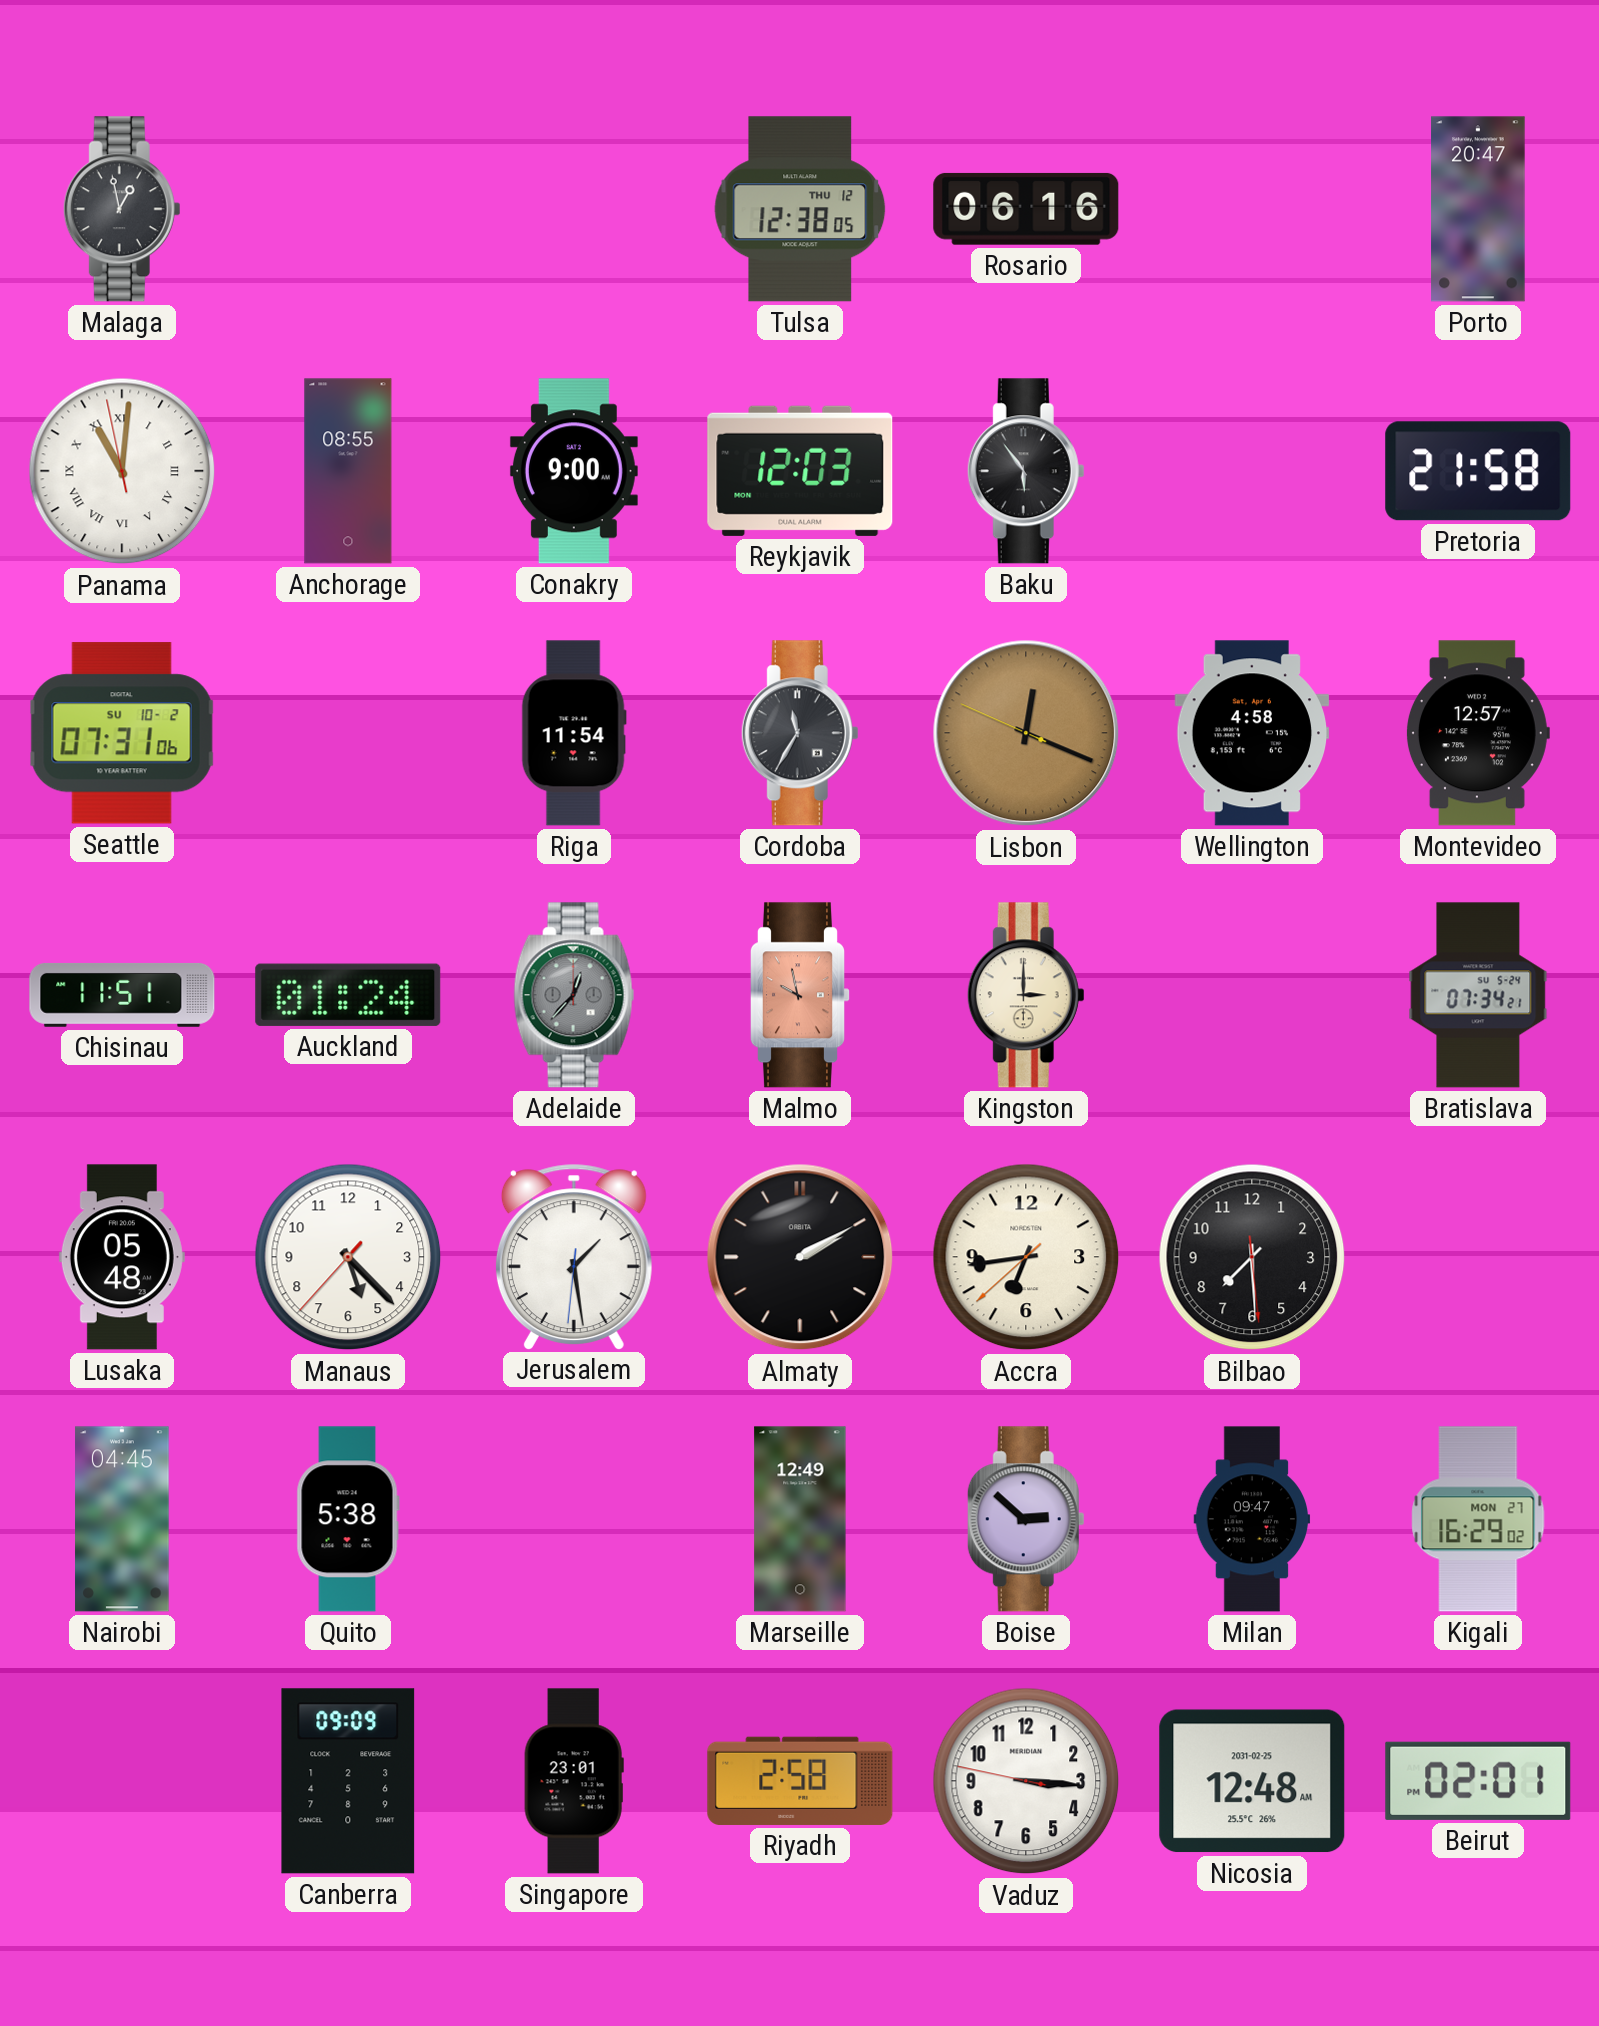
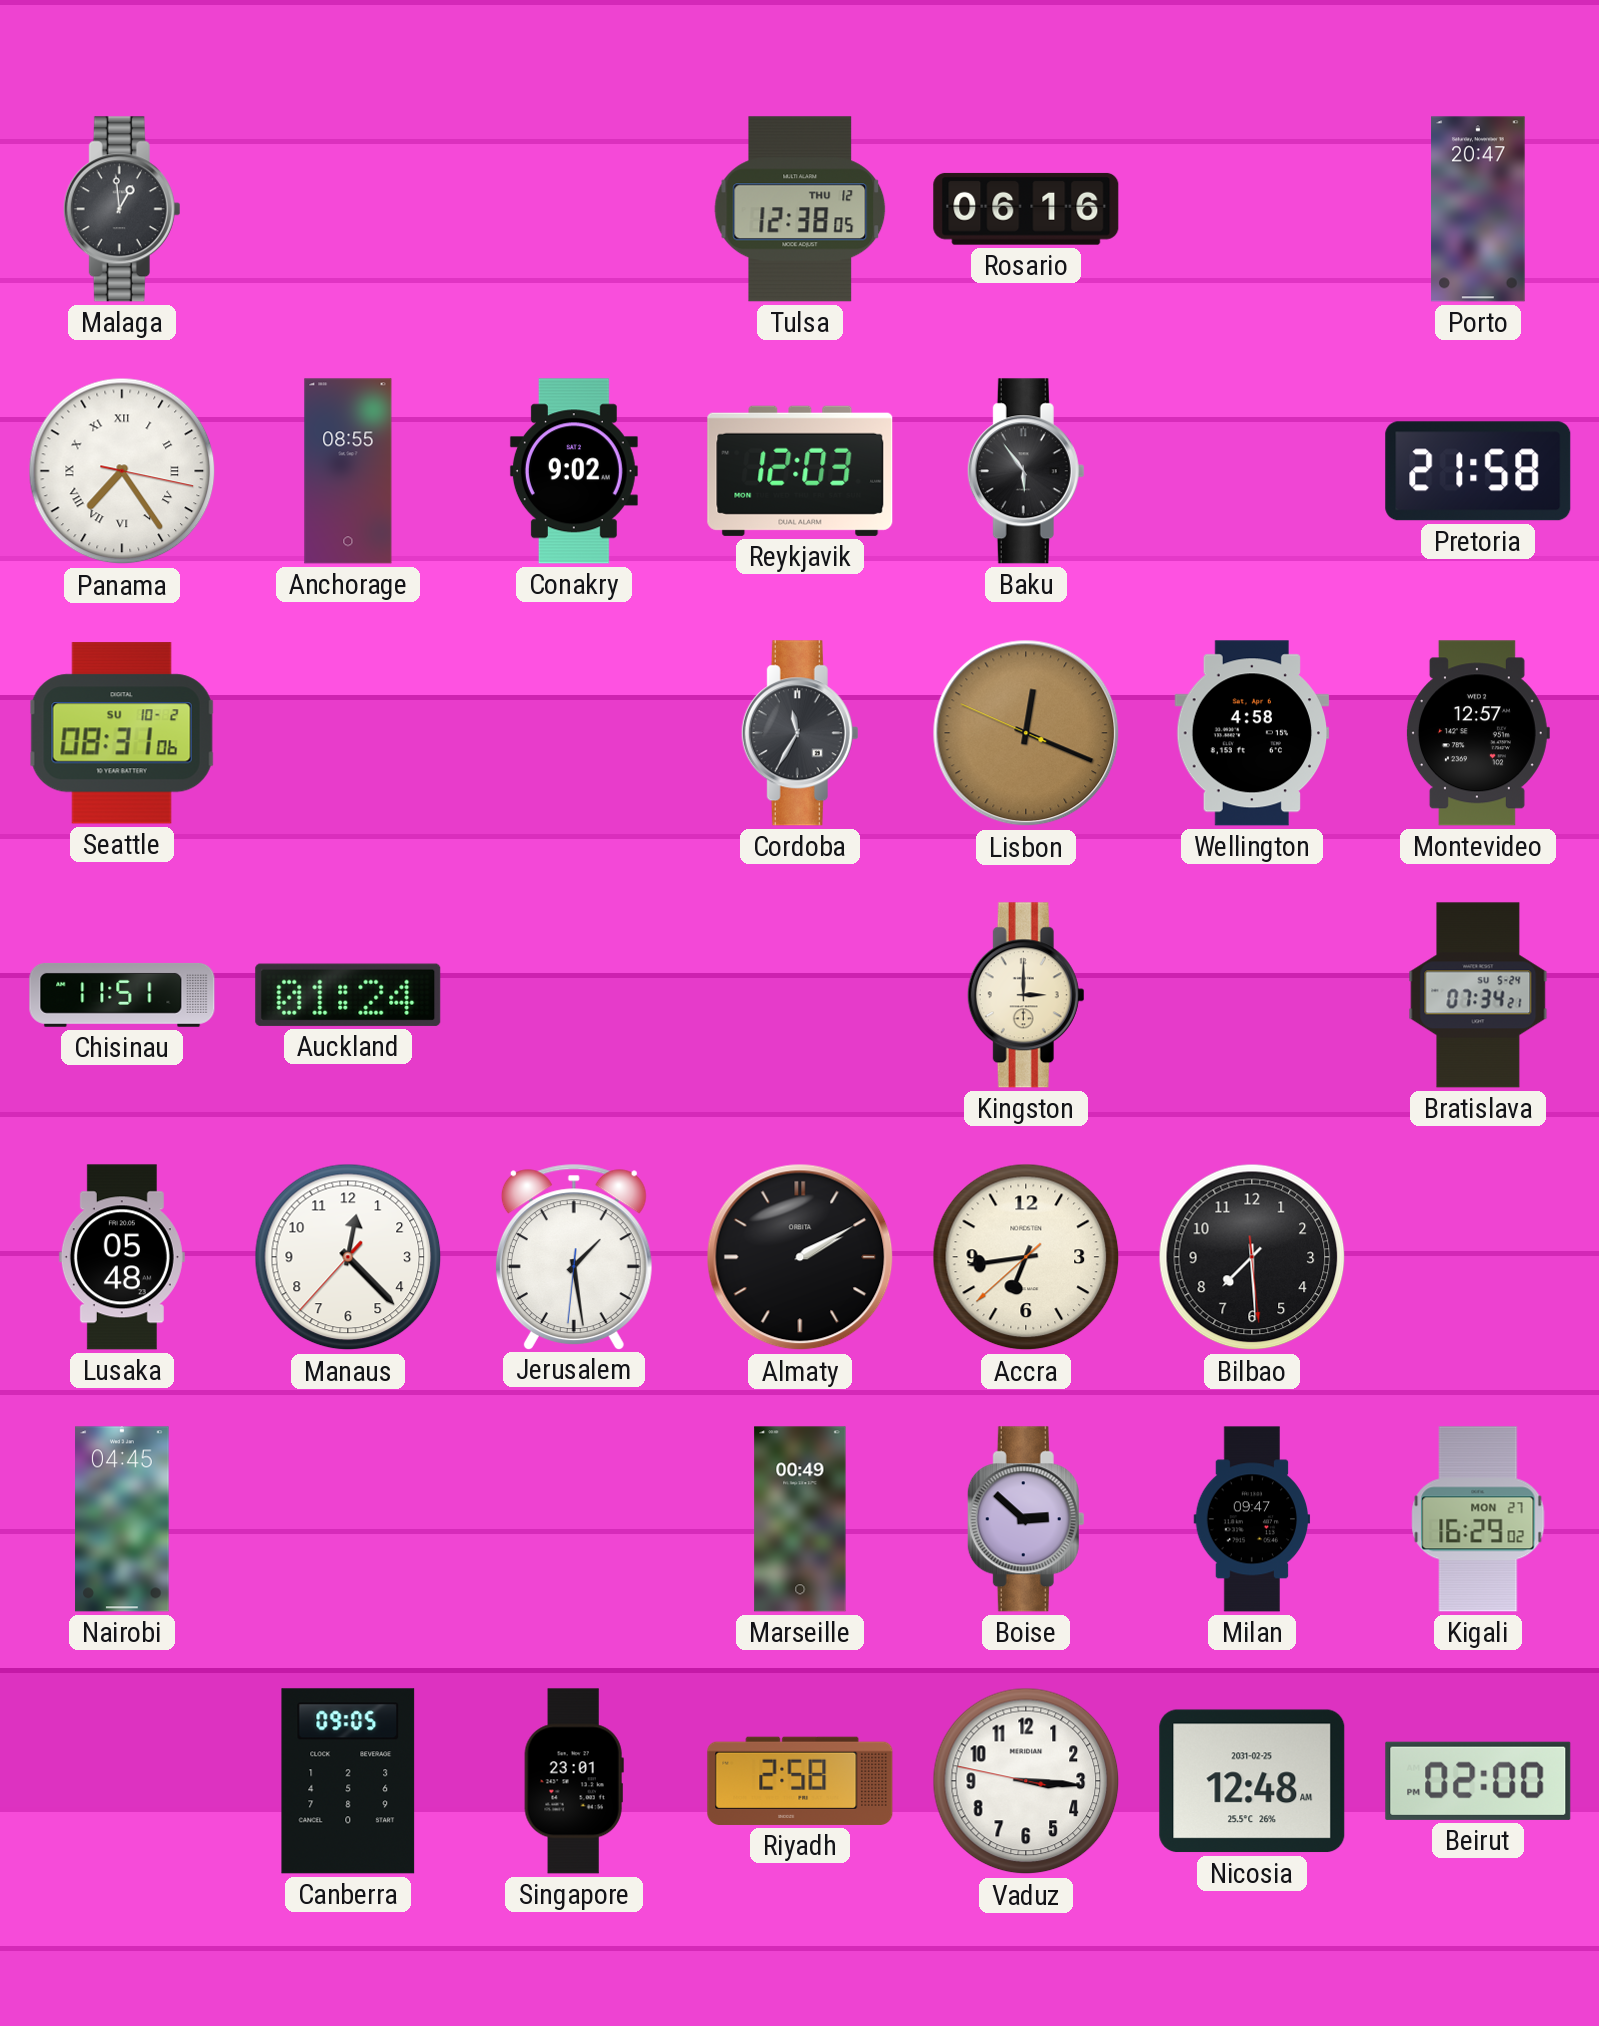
Malaga: 12:58 -> 12:59 (122, 209)
Panama: 11:00 -> 7:24 (122, 471)
Conakry: 9:00 -> 9:02 (574, 471)
Seattle: 07:31 -> 08:31 (122, 733)
Riga: 11:54 -> none (574, 733)
Adelaide: 12:37 -> none (574, 995)
Malmo: 9:58 -> none (800, 995)
Manaus: 5:22 -> 12:22 (348, 1257)
Quito: 5:38 -> none (348, 1519)
Marseille: 12:49 -> 00:49 (800, 1519)
Canberra: 09:09 -> 09:05 (348, 1781)
Beirut: 02:01 -> 02:00 (1478, 1781)
